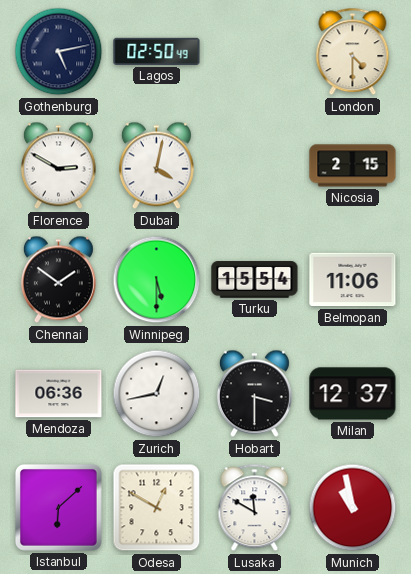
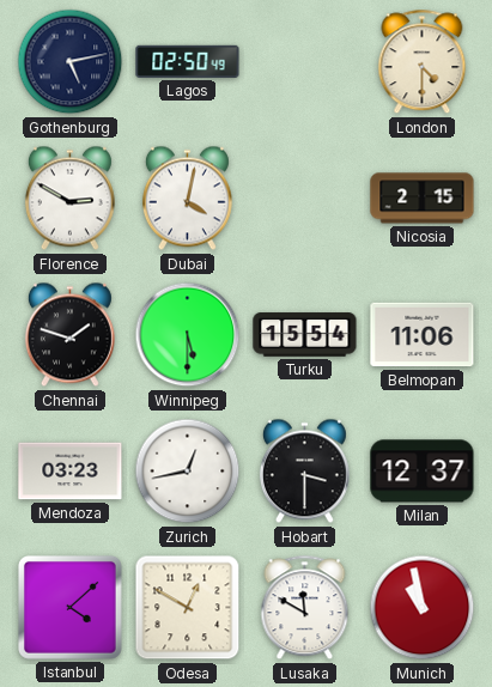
Chennai: 1:51 -> 1:48 (69, 335)
Mendoza: 06:36 -> 03:23 (71, 472)
Istanbul: 6:08 -> 4:08 (69, 607)
